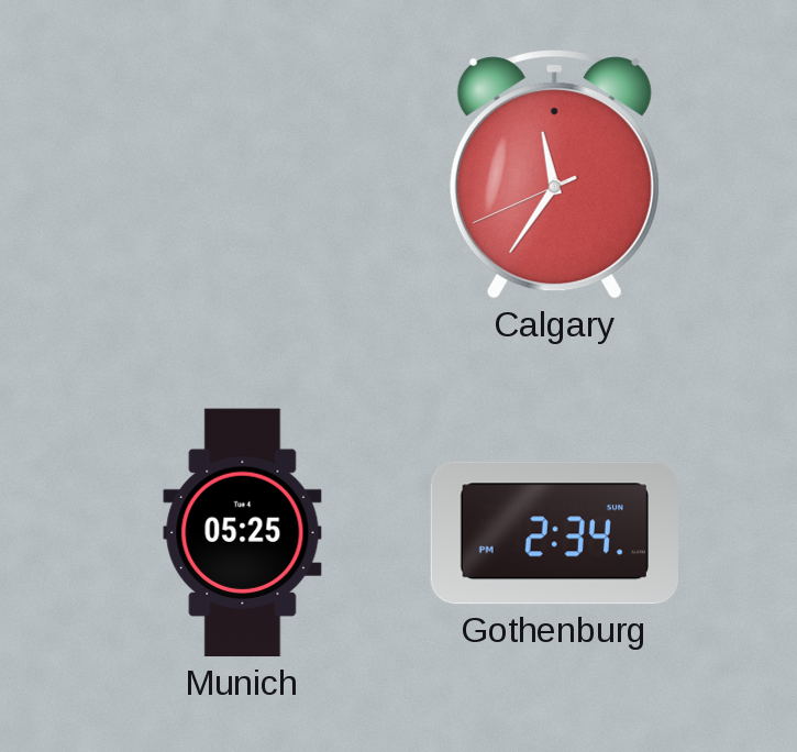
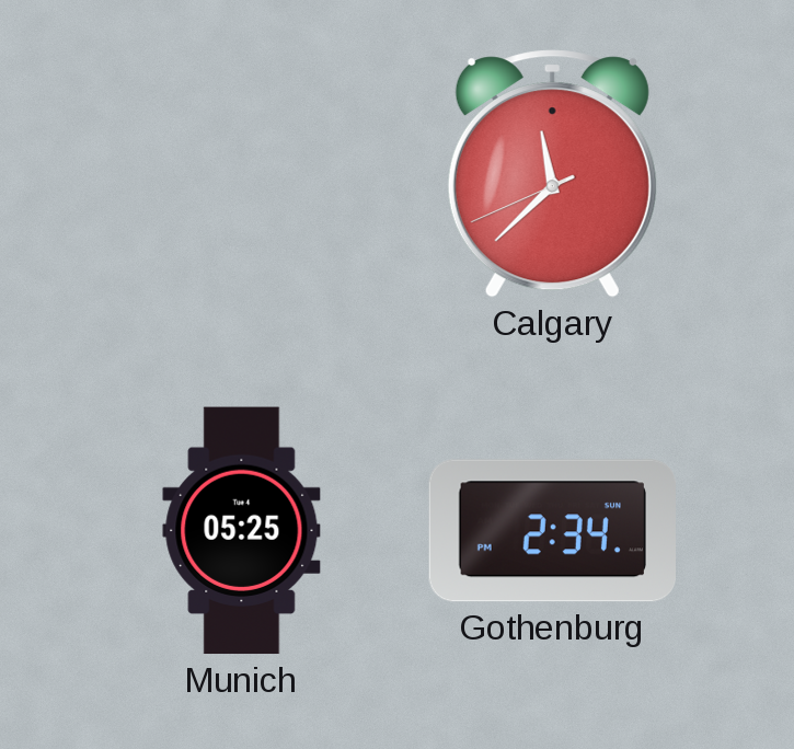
Calgary: 11:35 -> 11:37 (552, 174)
